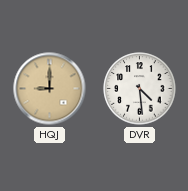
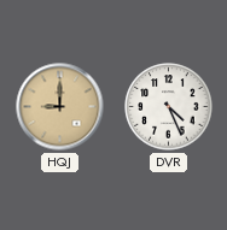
DVR: 4:29 -> 4:26 (169, 107)
